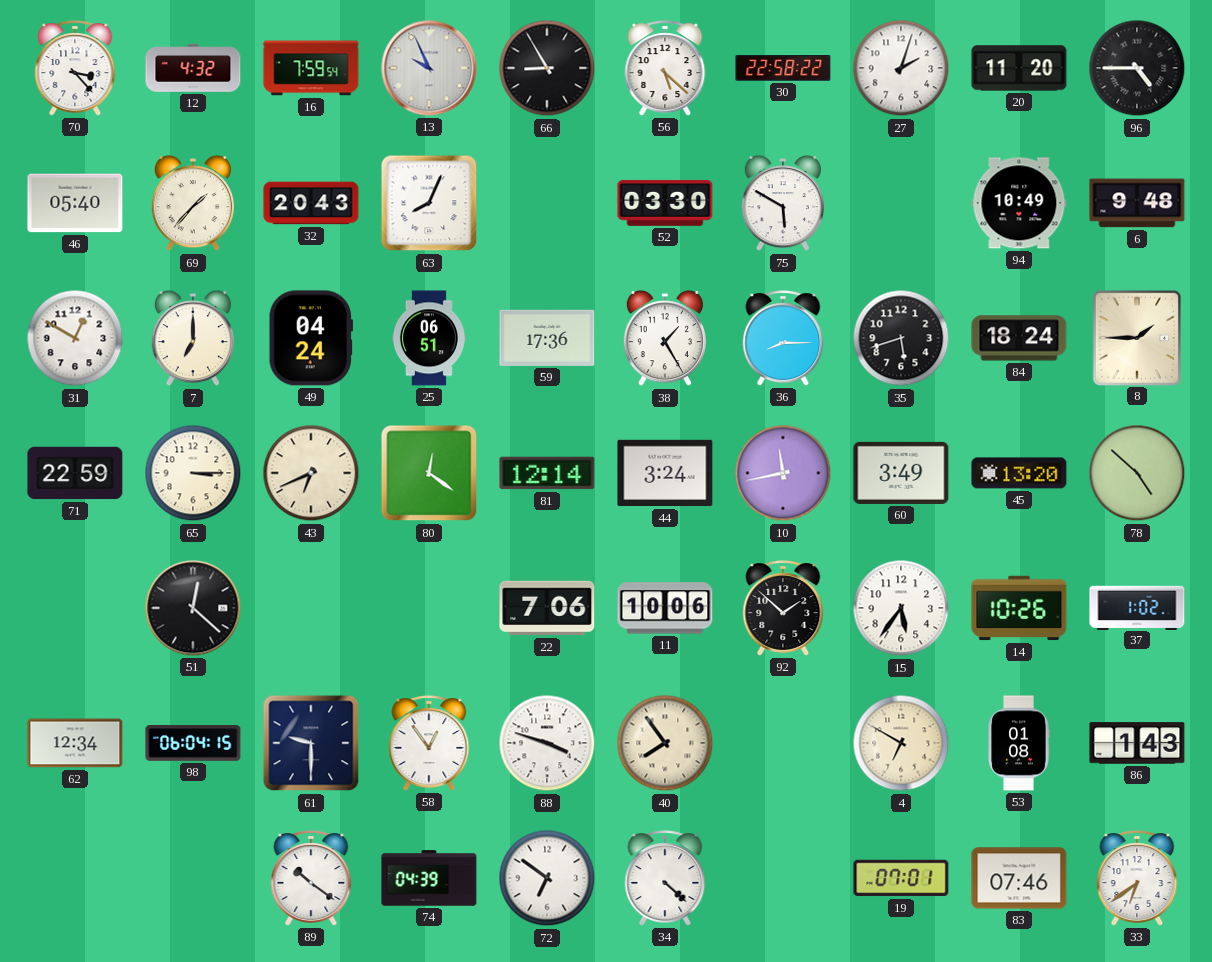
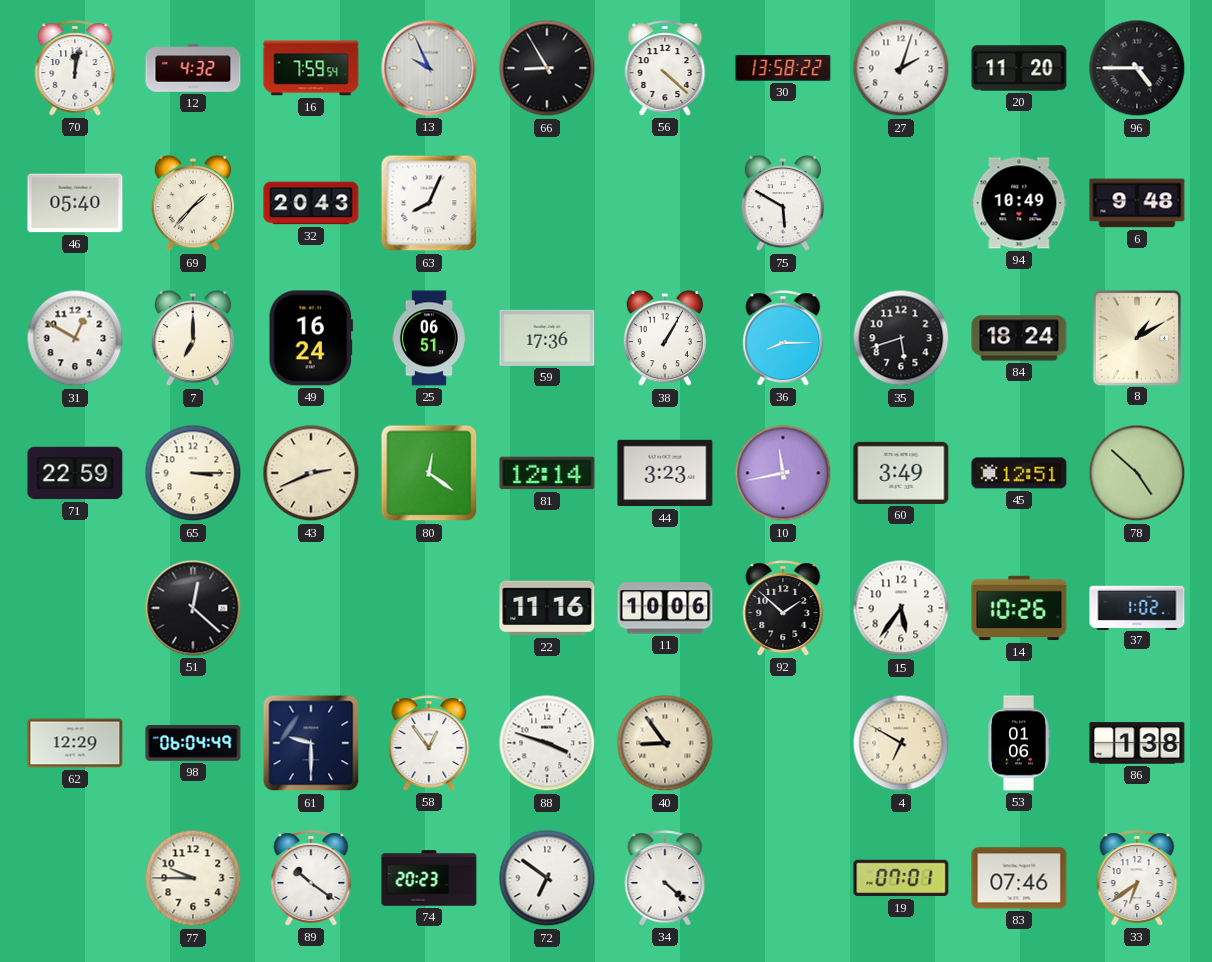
70: 3:23 -> 12:02 (75, 68)
56: 5:22 -> 4:22 (665, 68)
30: 22:58 -> 13:58 (783, 68)
52: 03:30 -> none (665, 203)
49: 04:24 -> 16:24 (310, 338)
38: 1:25 -> 1:05 (665, 339)
8: 1:45 -> 1:10 (1136, 337)
43: 6:41 -> 2:41 (311, 473)
44: 3:24 -> 3:23 (665, 473)
45: 13:20 -> 12:51 (1019, 473)
22: 7:06 -> 11:16 (547, 608)
62: 12:34 -> 12:29 (75, 743)
98: 06:04:15 -> 06:04:49 (193, 744)
40: 7:54 -> 8:54 (665, 743)
53: 01:08 -> 01:06 (1019, 743)
86: 1:43 -> 1:38 (1137, 743)
77: none -> 9:45 (193, 878)
74: 04:39 -> 20:23 (429, 878)
